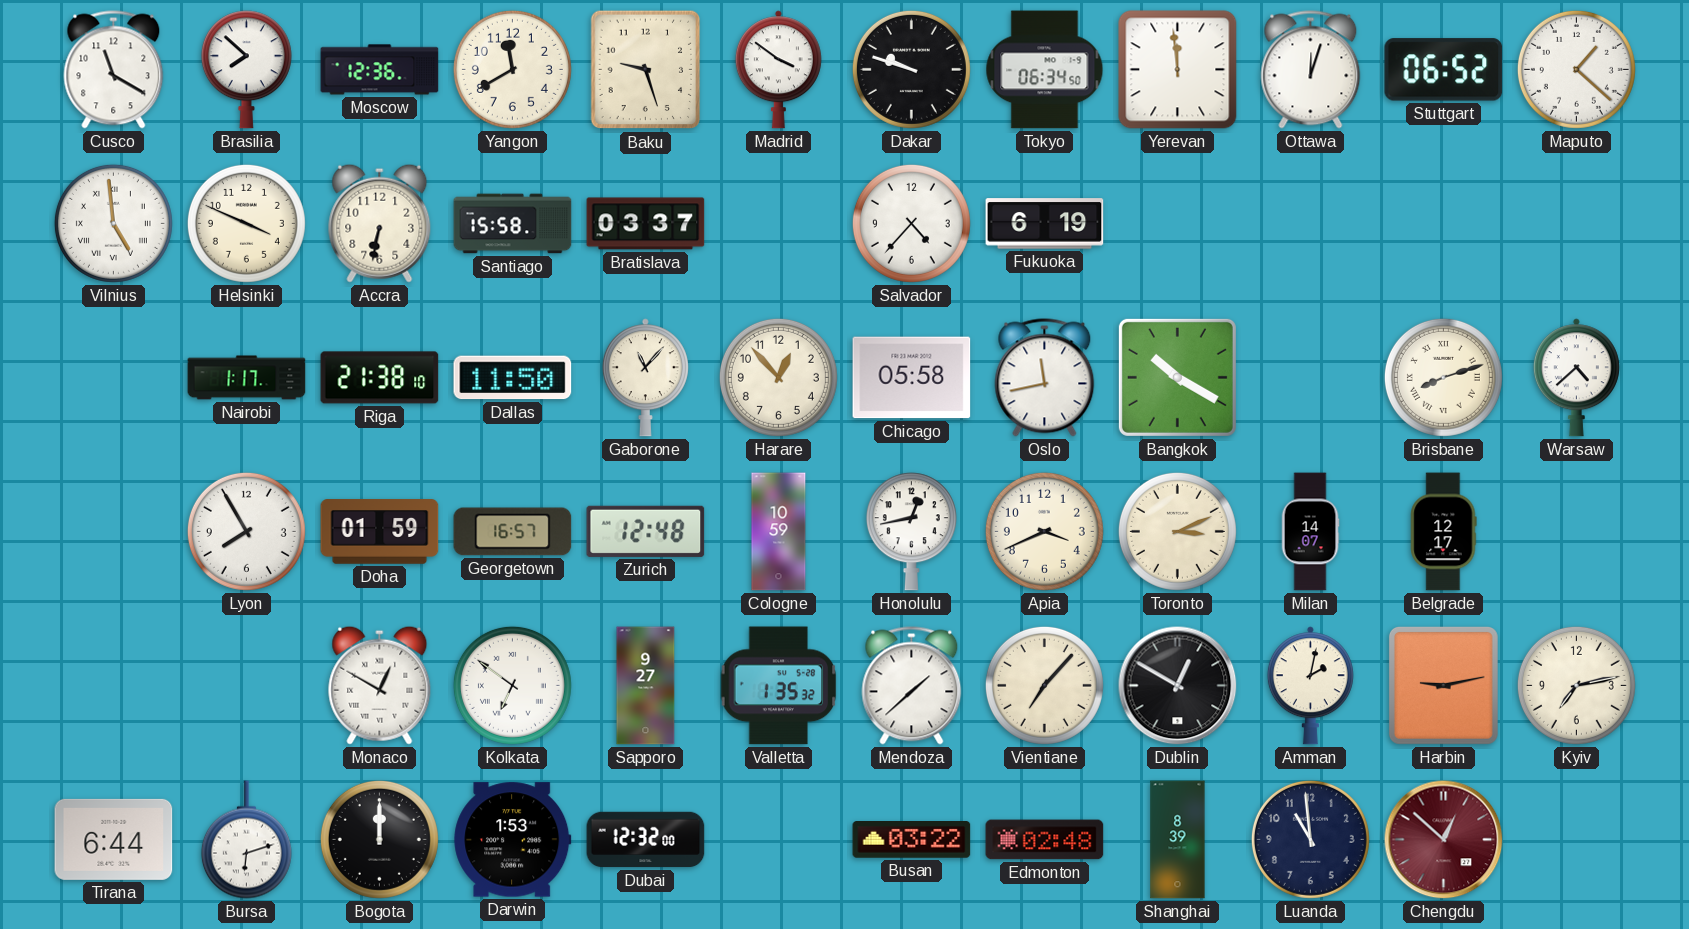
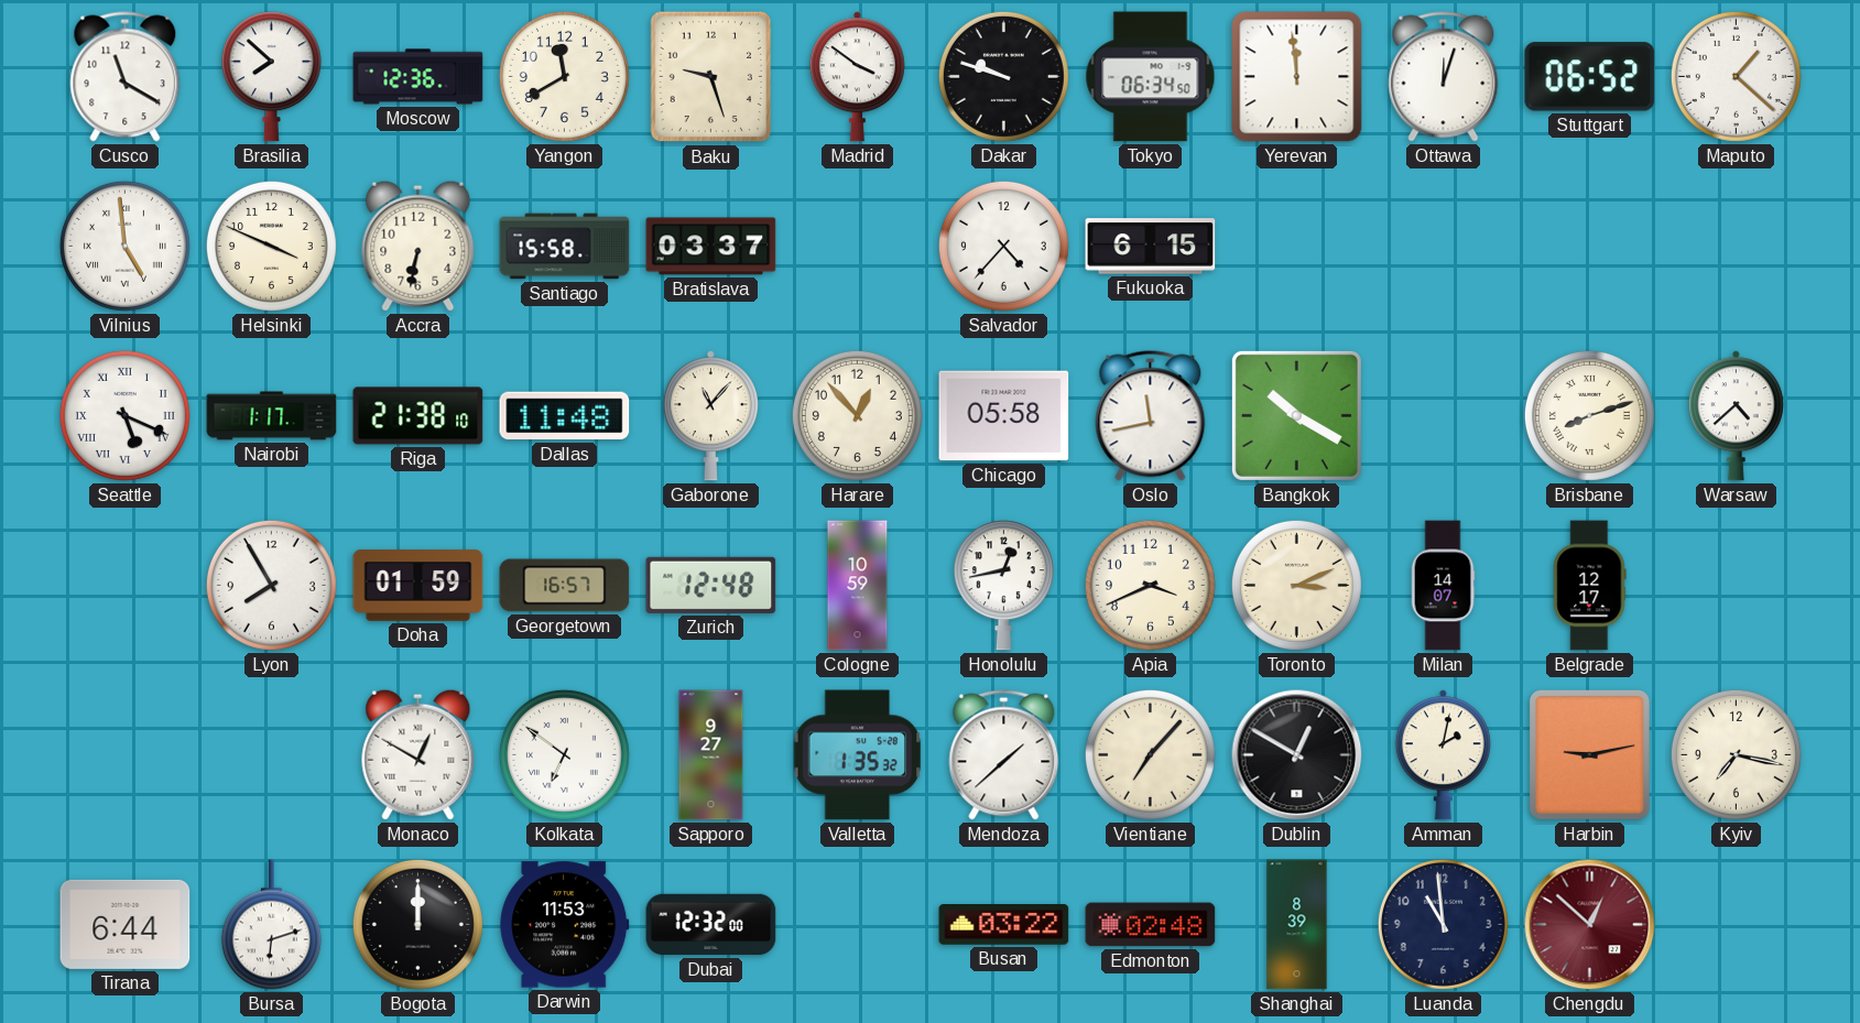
Fukuoka: 6:19 -> 6:15 (1151, 247)
Seattle: none -> 5:19 (124, 415)
Dallas: 11:50 -> 11:48 (565, 416)
Kyiv: 7:13 -> 7:17 (1736, 754)
Darwin: 1:53 -> 11:53 (565, 925)
